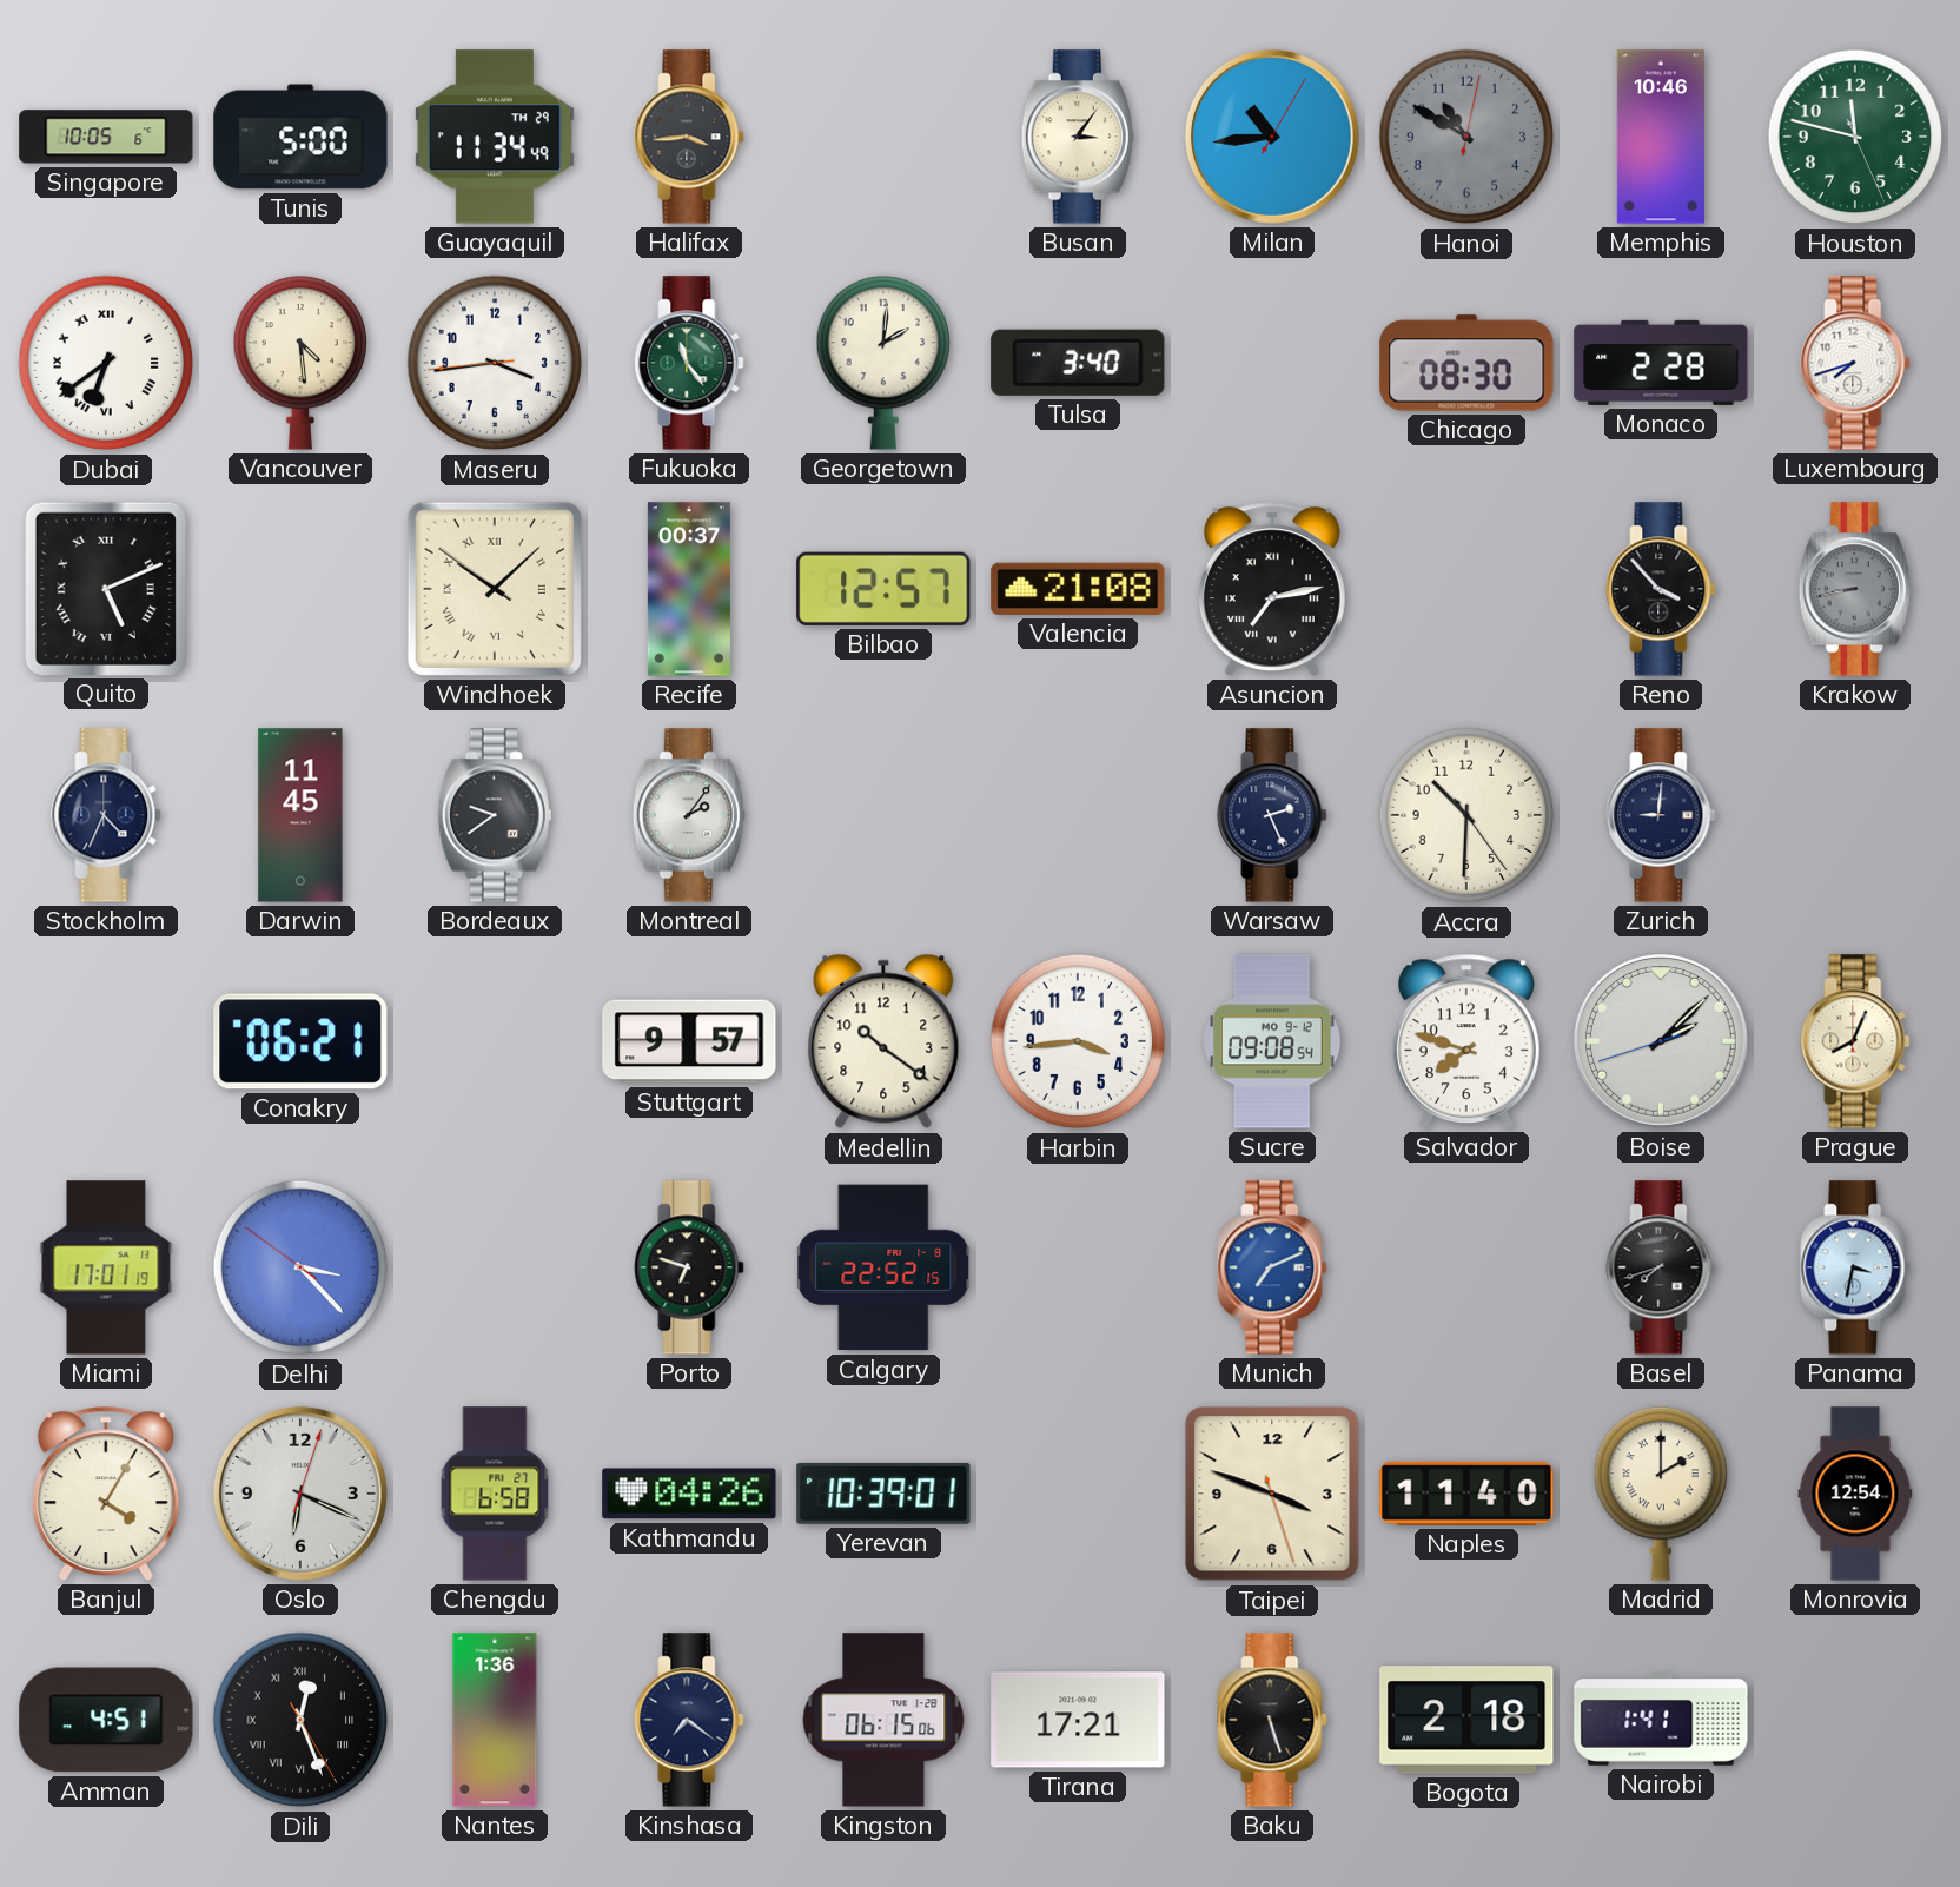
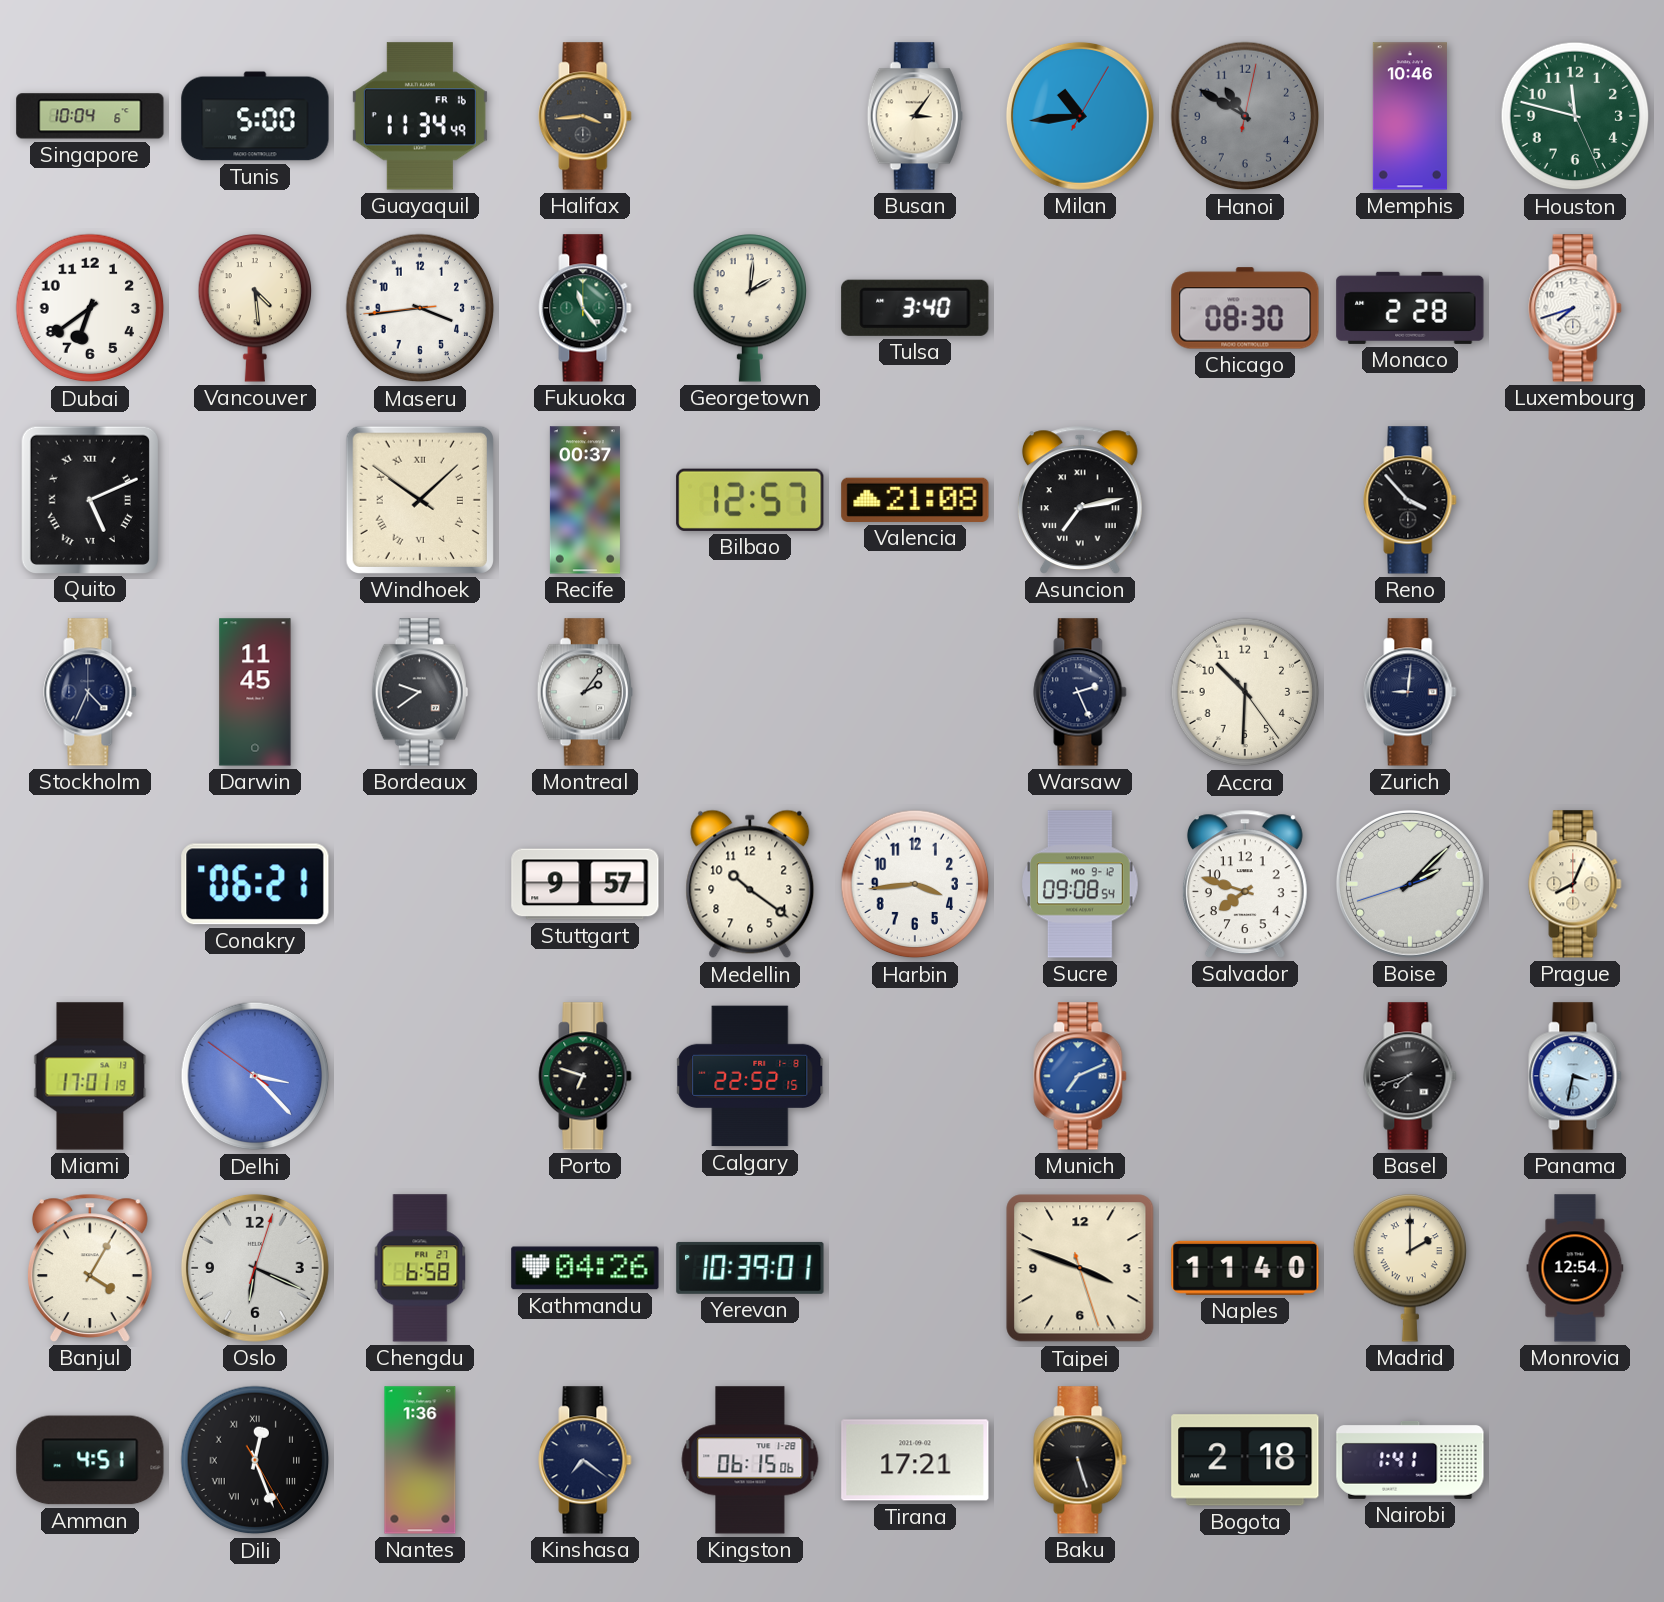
Singapore: 10:05 -> 10:04 (90, 116)
Guayaquil date: TH 29 -> FR 16 (420, 116)
Dubai numerals: Roman -> Arabic (90, 308)
Krakow: 8:43 -> none (1855, 589)
